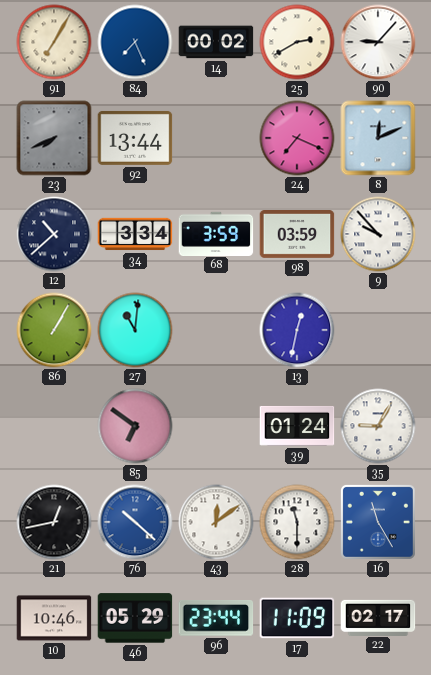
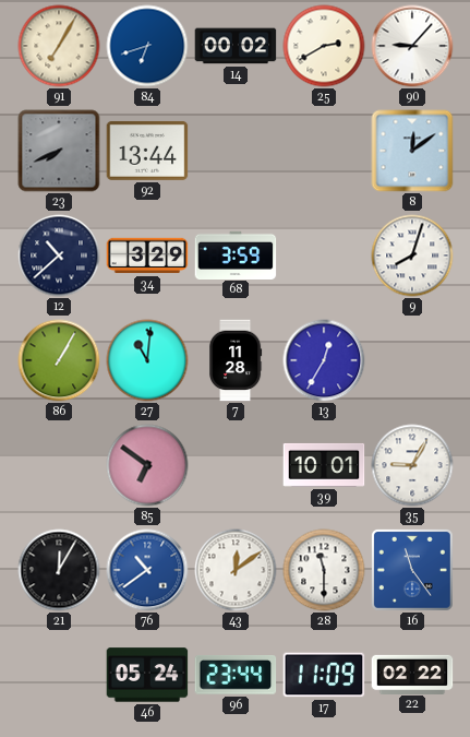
84: 7:26 -> 6:42 (147, 46)
24: 7:19 -> none (297, 138)
8: 12:11 -> 12:09 (412, 151)
34: 3:34 -> 3:29 (147, 255)
98: 03:59 -> none (297, 235)
9: 9:53 -> 8:03 (412, 255)
7: none -> 11:28 (237, 360)
13: 12:32 -> 12:35 (324, 360)
39: 01:24 -> 10:01 (324, 465)
21: 12:43 -> 12:05 (59, 570)
76: 10:22 -> 10:39 (147, 570)
16: 11:25 -> 11:24 (412, 570)
10: 10:46 -> none (54, 618)
46: 05:29 -> 05:24 (147, 675)
22: 02:17 -> 02:22 (412, 674)
